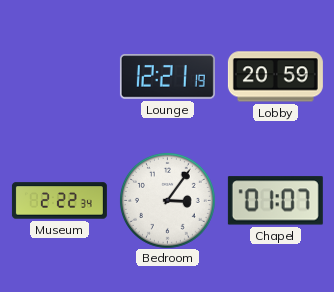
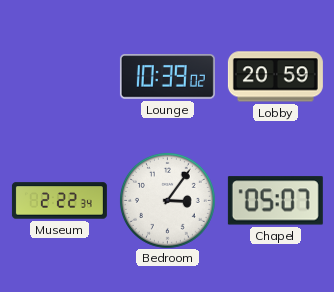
Lounge: 12:21 -> 10:39 (167, 77)
Chapel: 01:07 -> 05:07 (275, 201)
